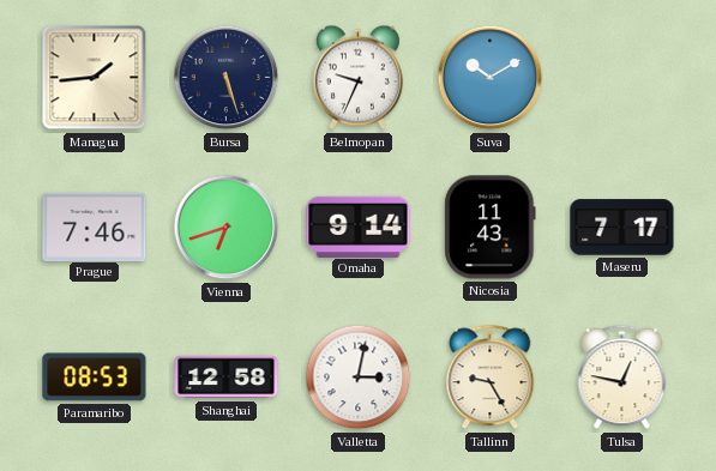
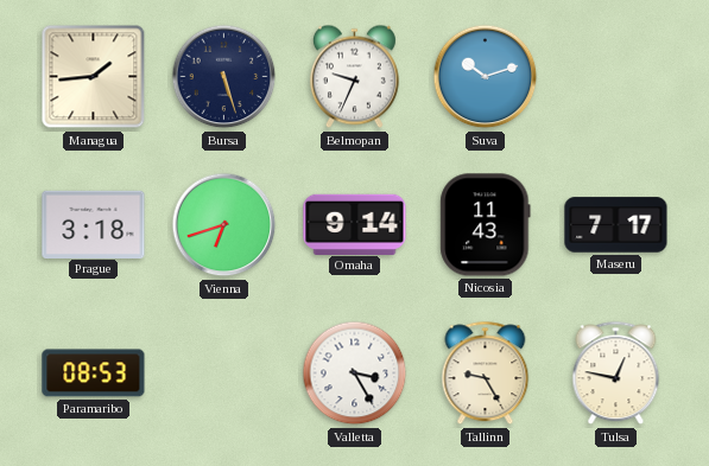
Suva: 10:10 -> 10:12 (486, 77)
Prague: 7:46 -> 3:18 (94, 224)
Shanghai: 12:58 -> none (227, 378)
Valletta: 3:02 -> 3:25 (355, 374)
